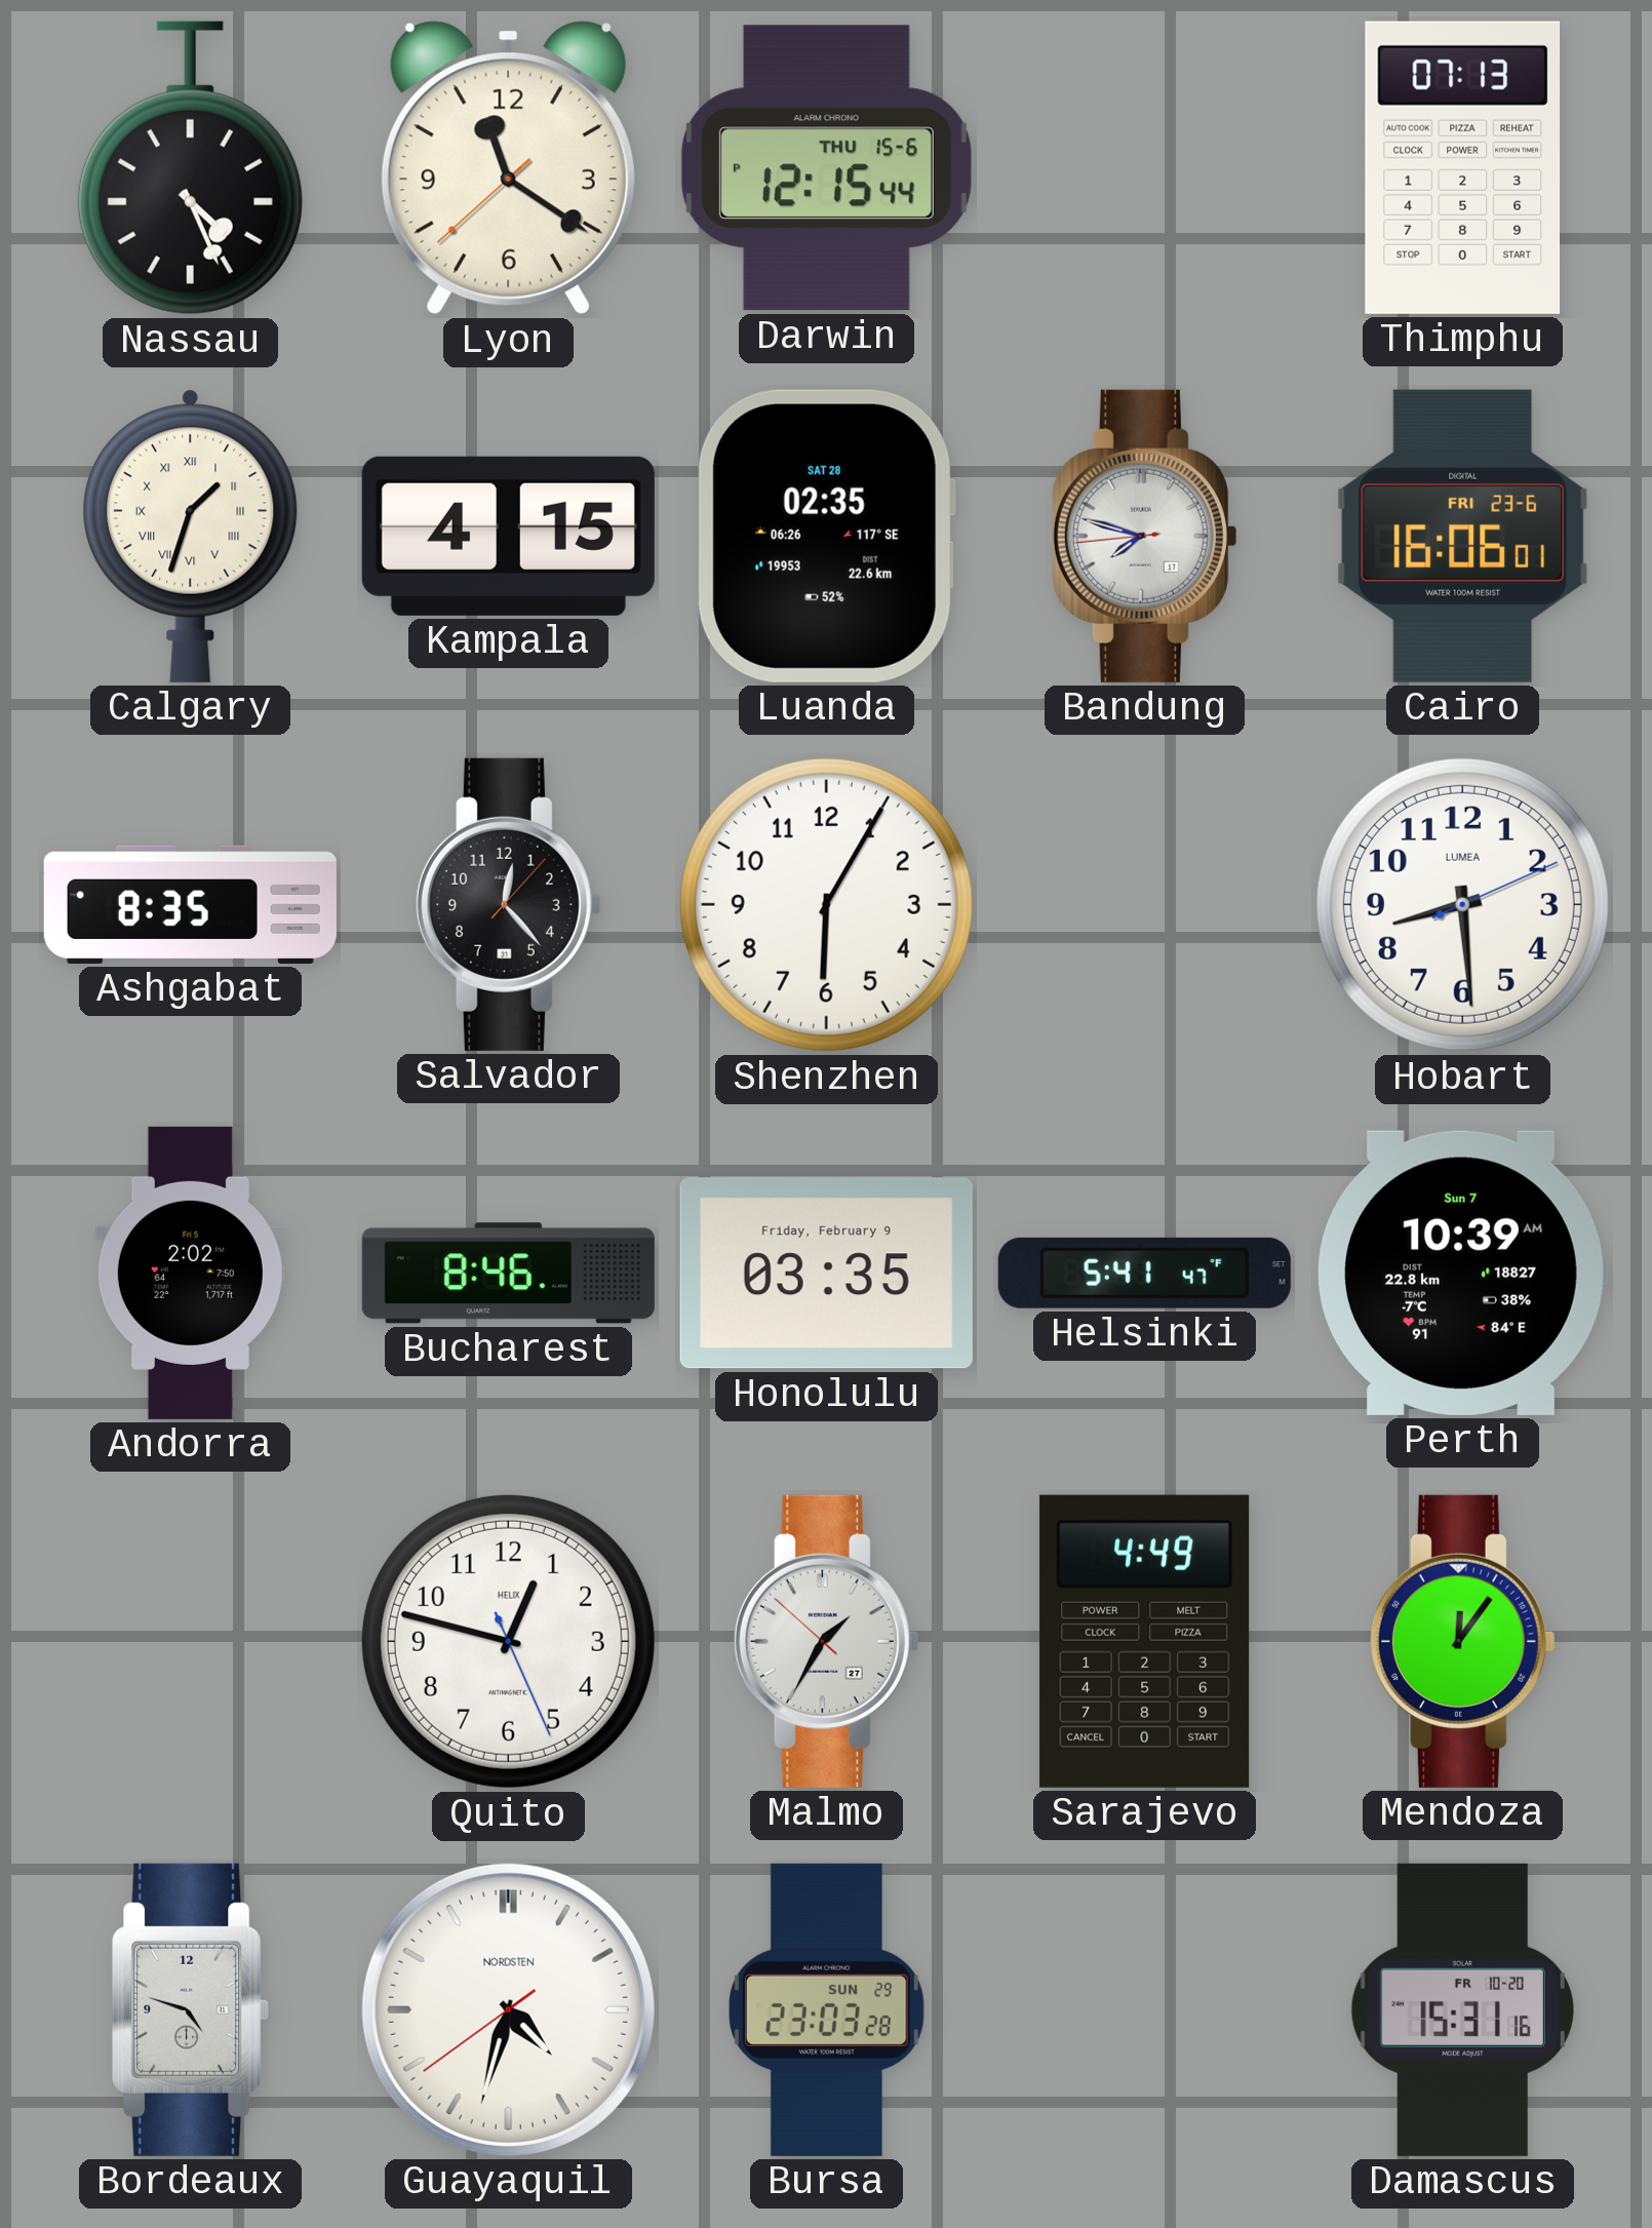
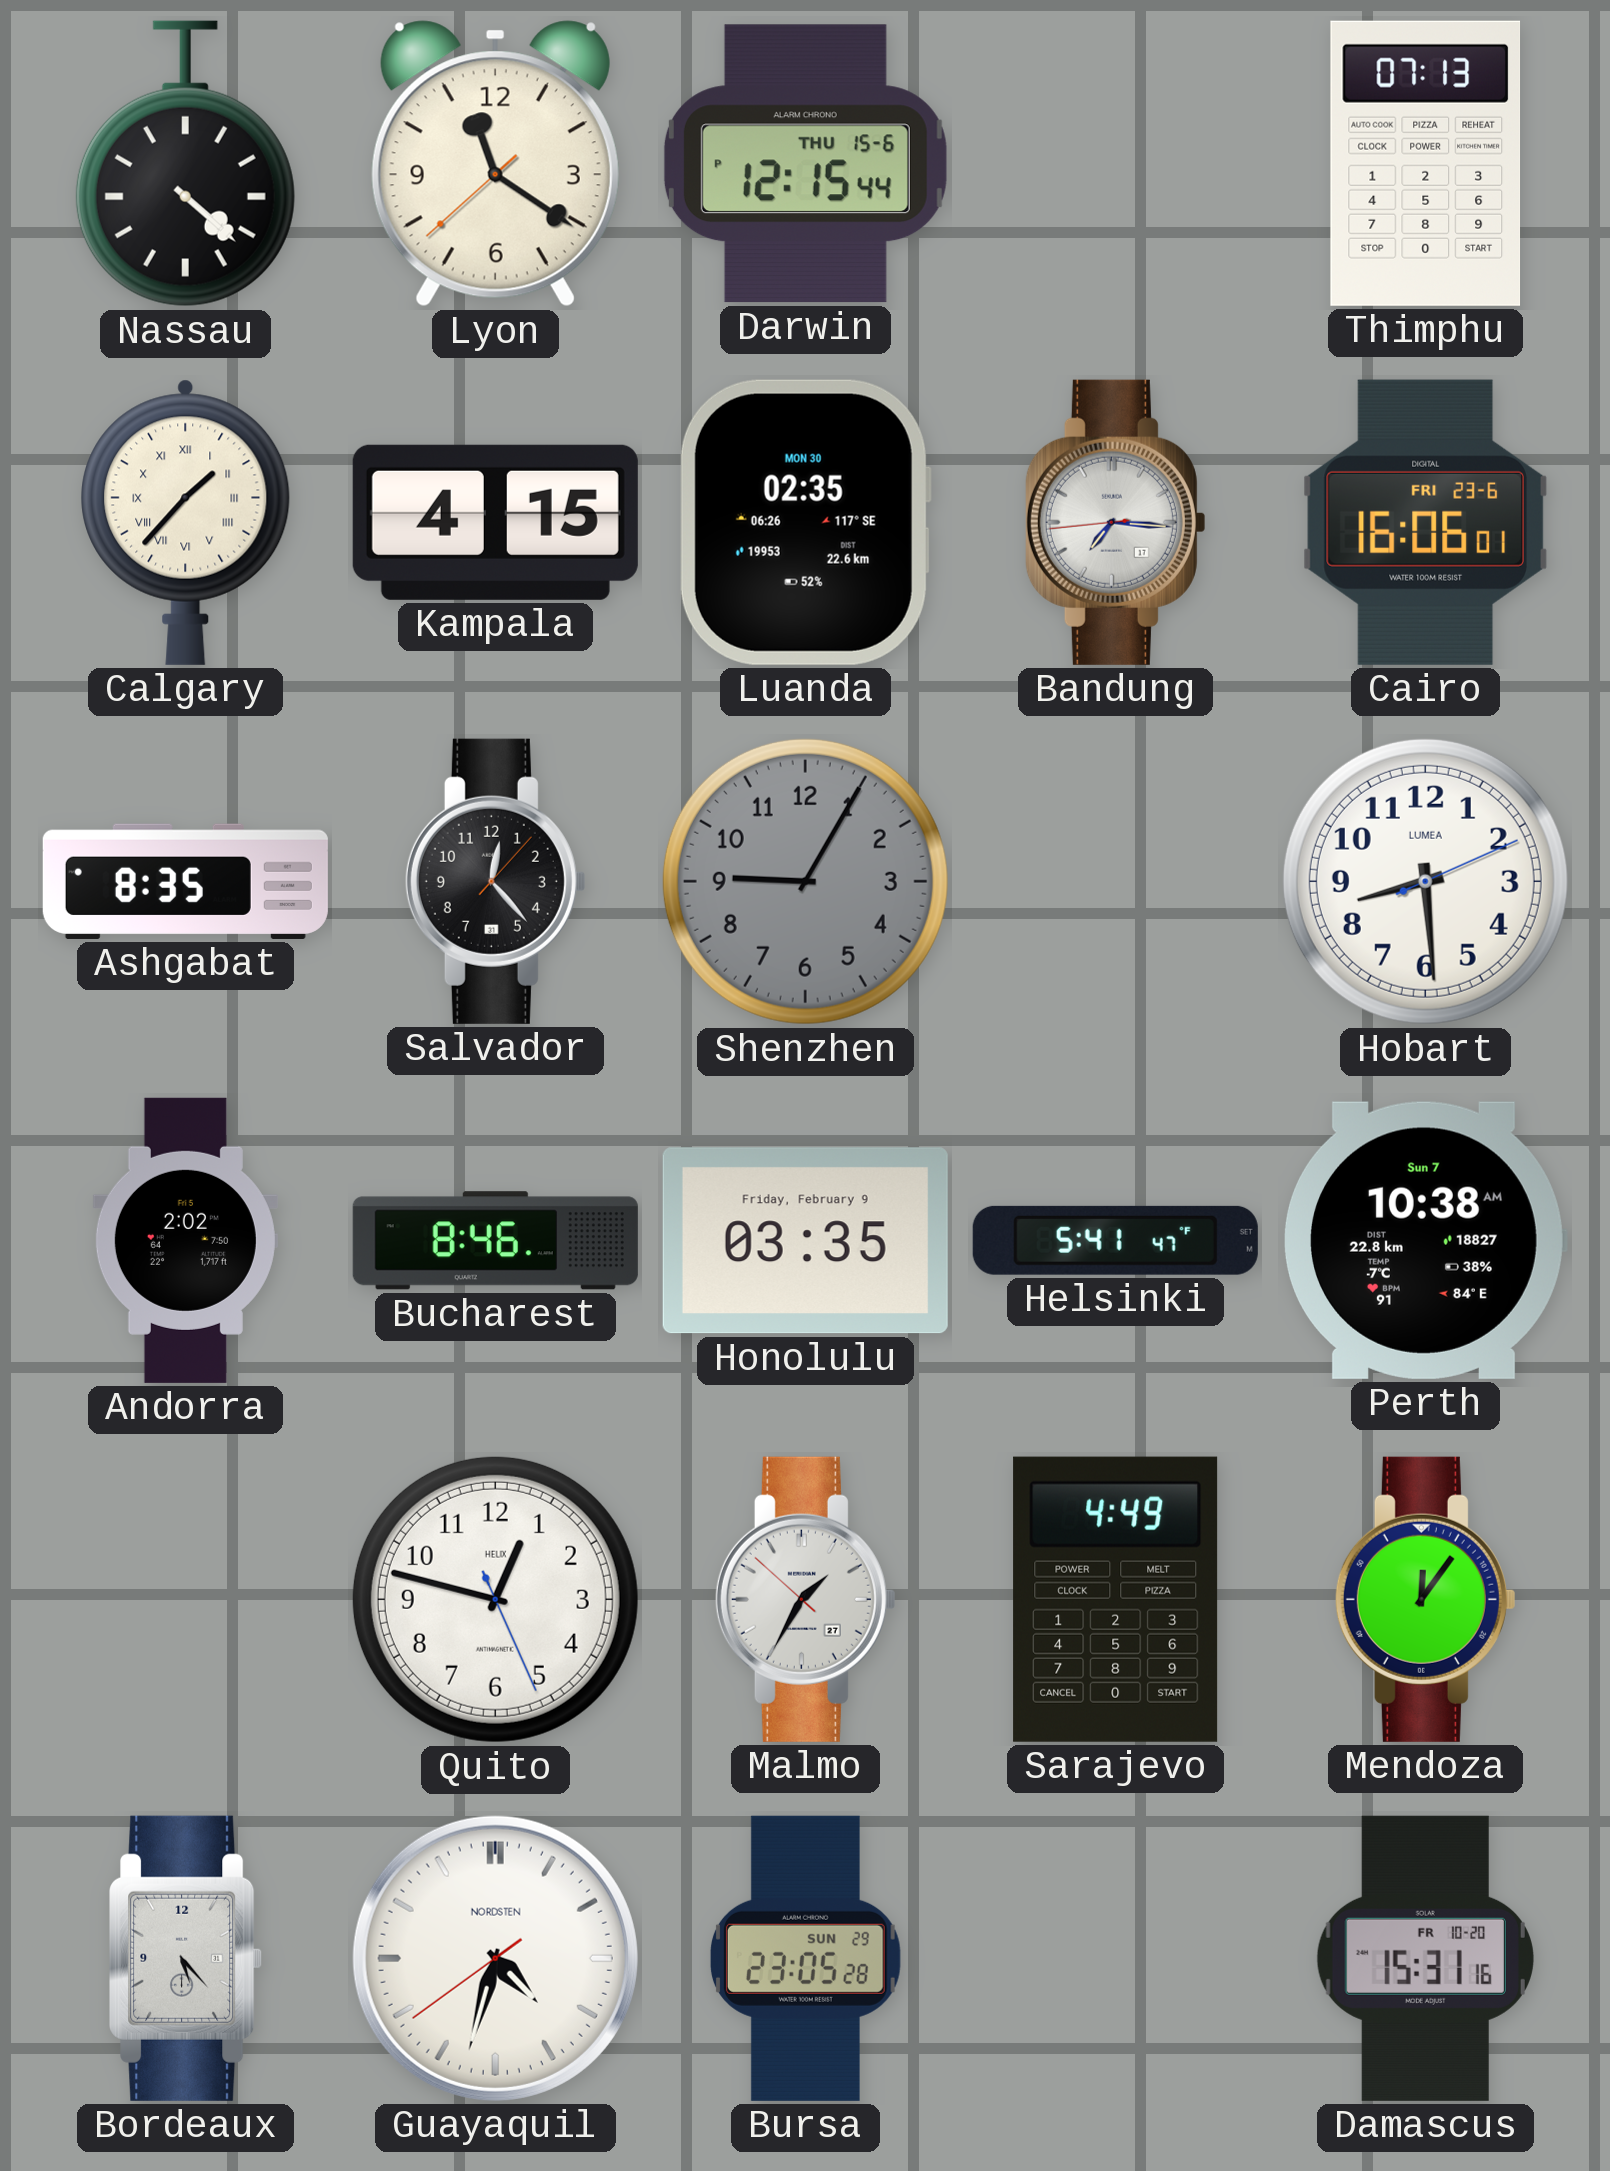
Nassau: 4:26 -> 4:22 (185, 164)
Calgary: 1:33 -> 1:37 (186, 522)
Luanda date: SAT 28 -> MON 30 (805, 522)
Bandung: 7:47 -> 7:15 (1115, 522)
Shenzhen: 6:05 -> 9:05 (805, 881)
Shenzhen dial: white -> grey (805, 881)
Perth: 10:39 -> 10:38 (1426, 1240)
Bordeaux: 4:48 -> 5:23 (186, 1958)
Bursa: 23:03 -> 23:05 (805, 1958)
